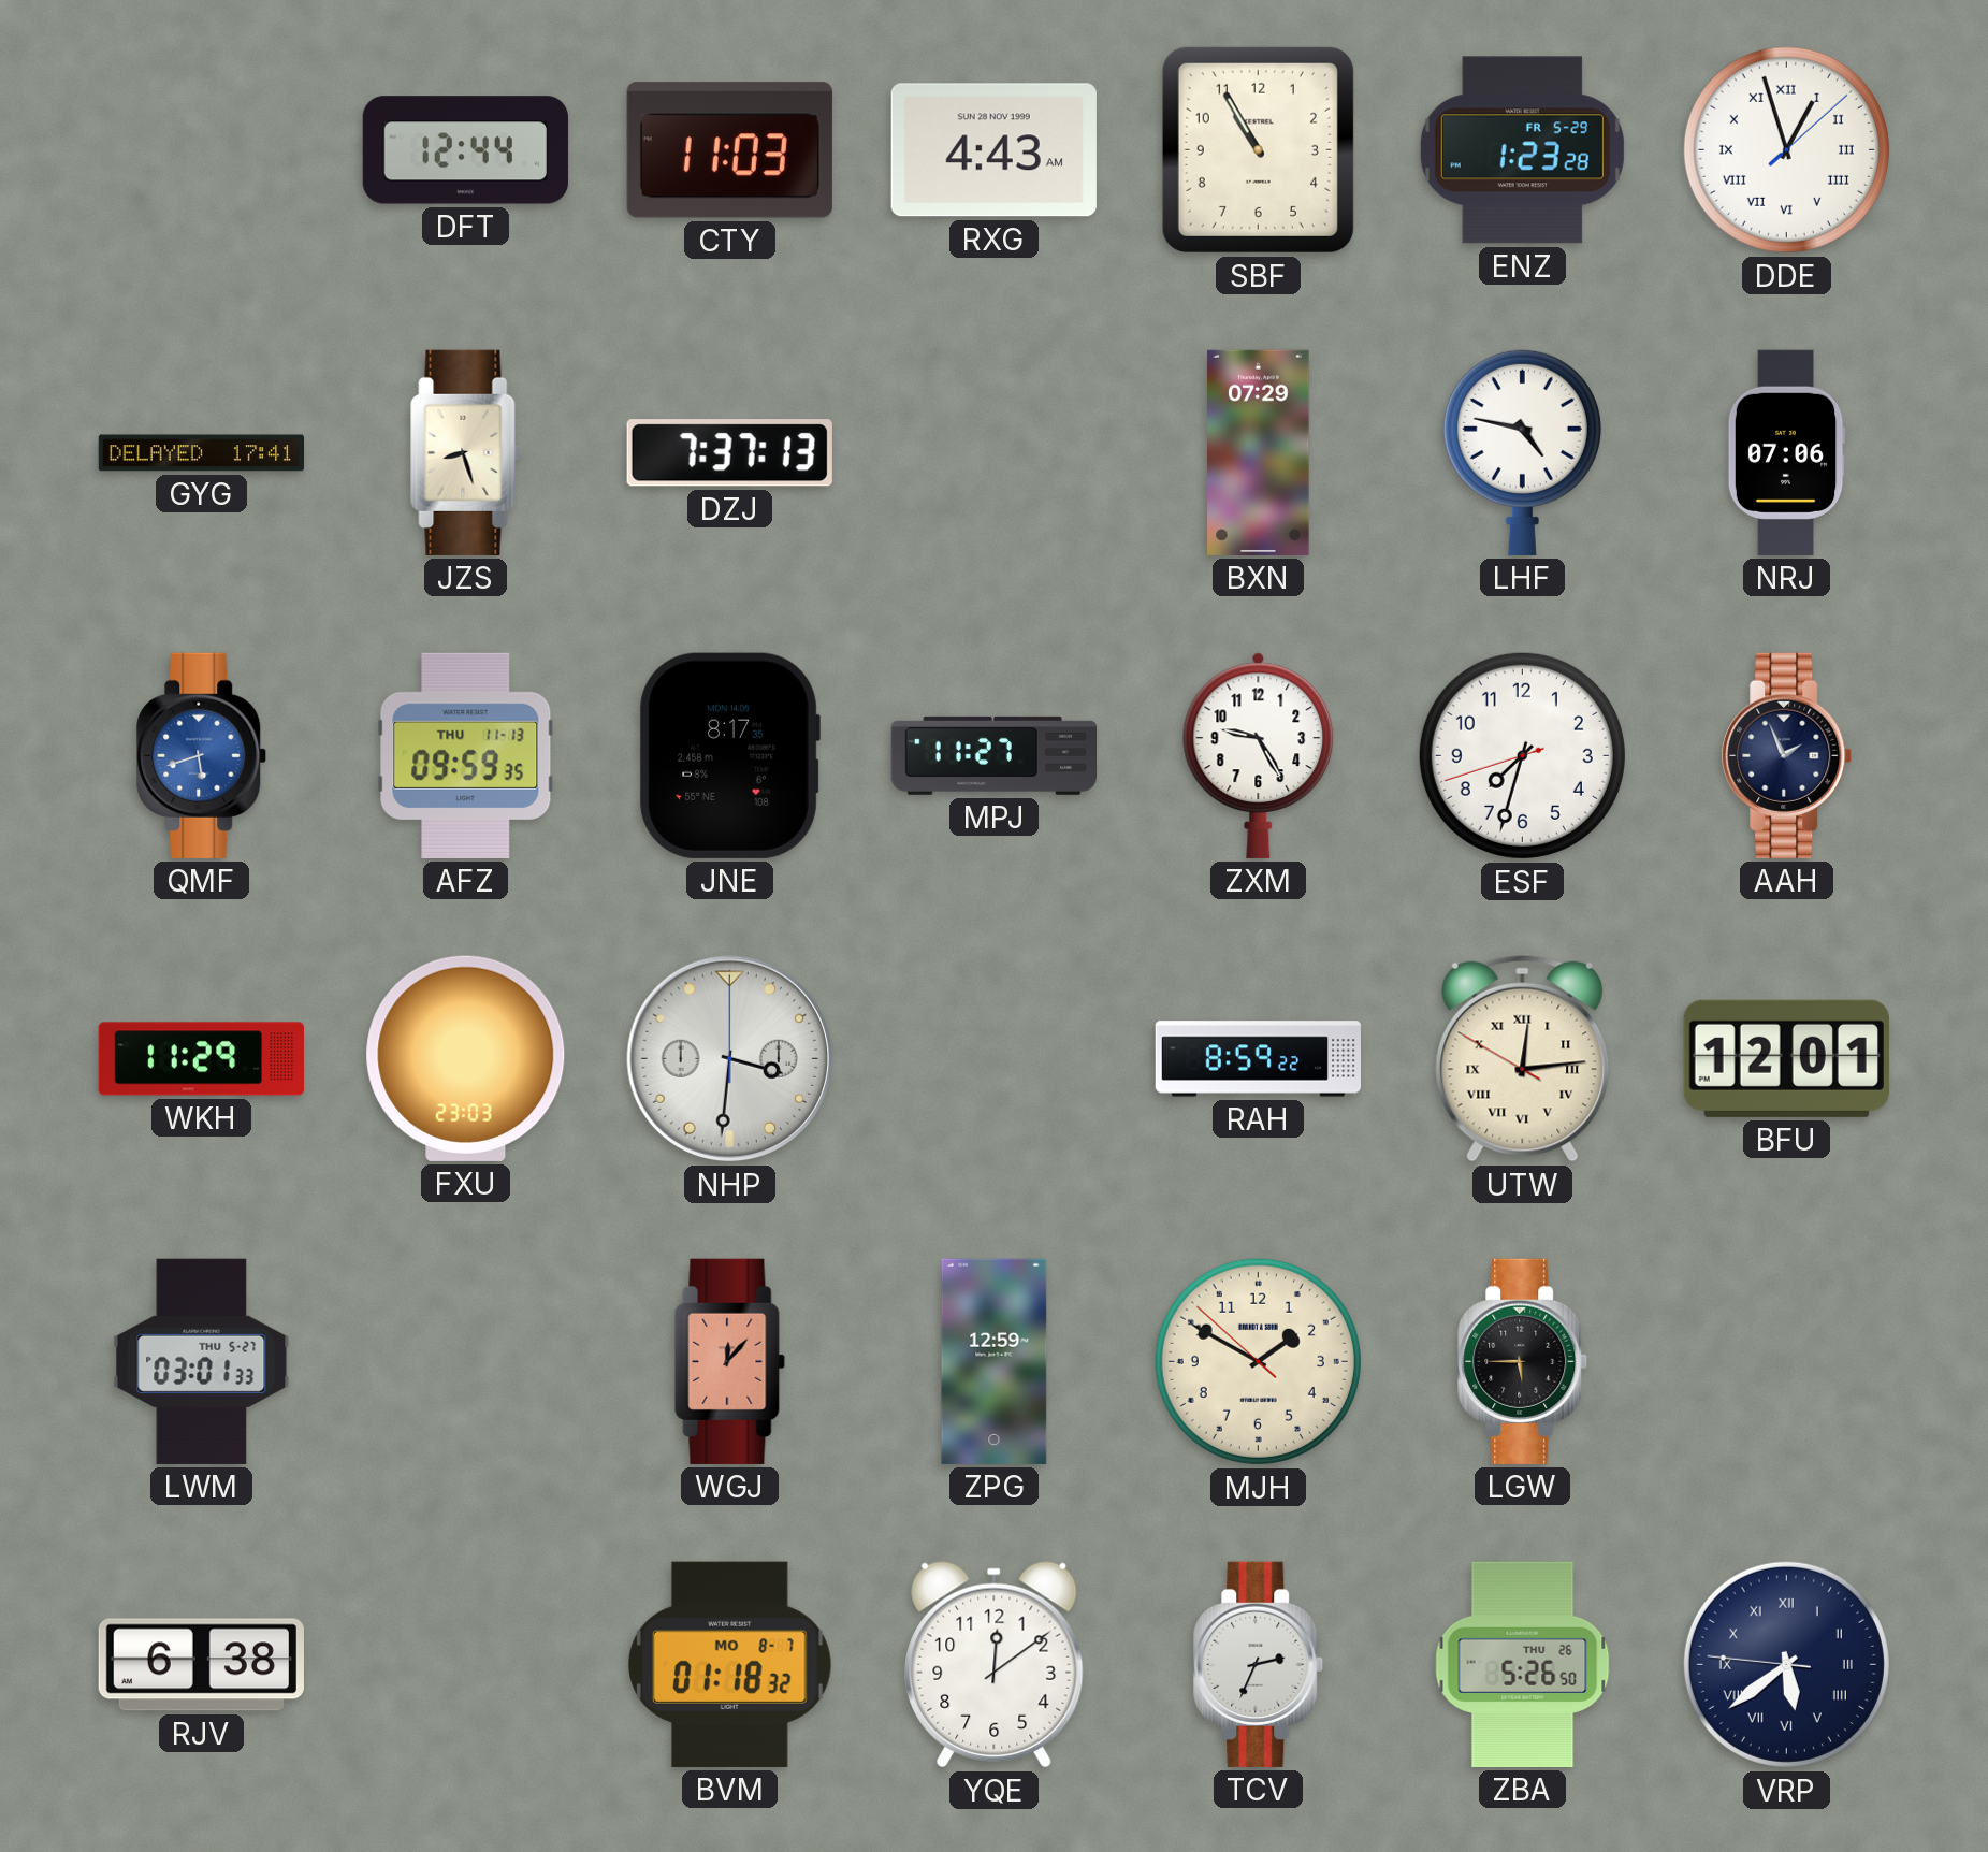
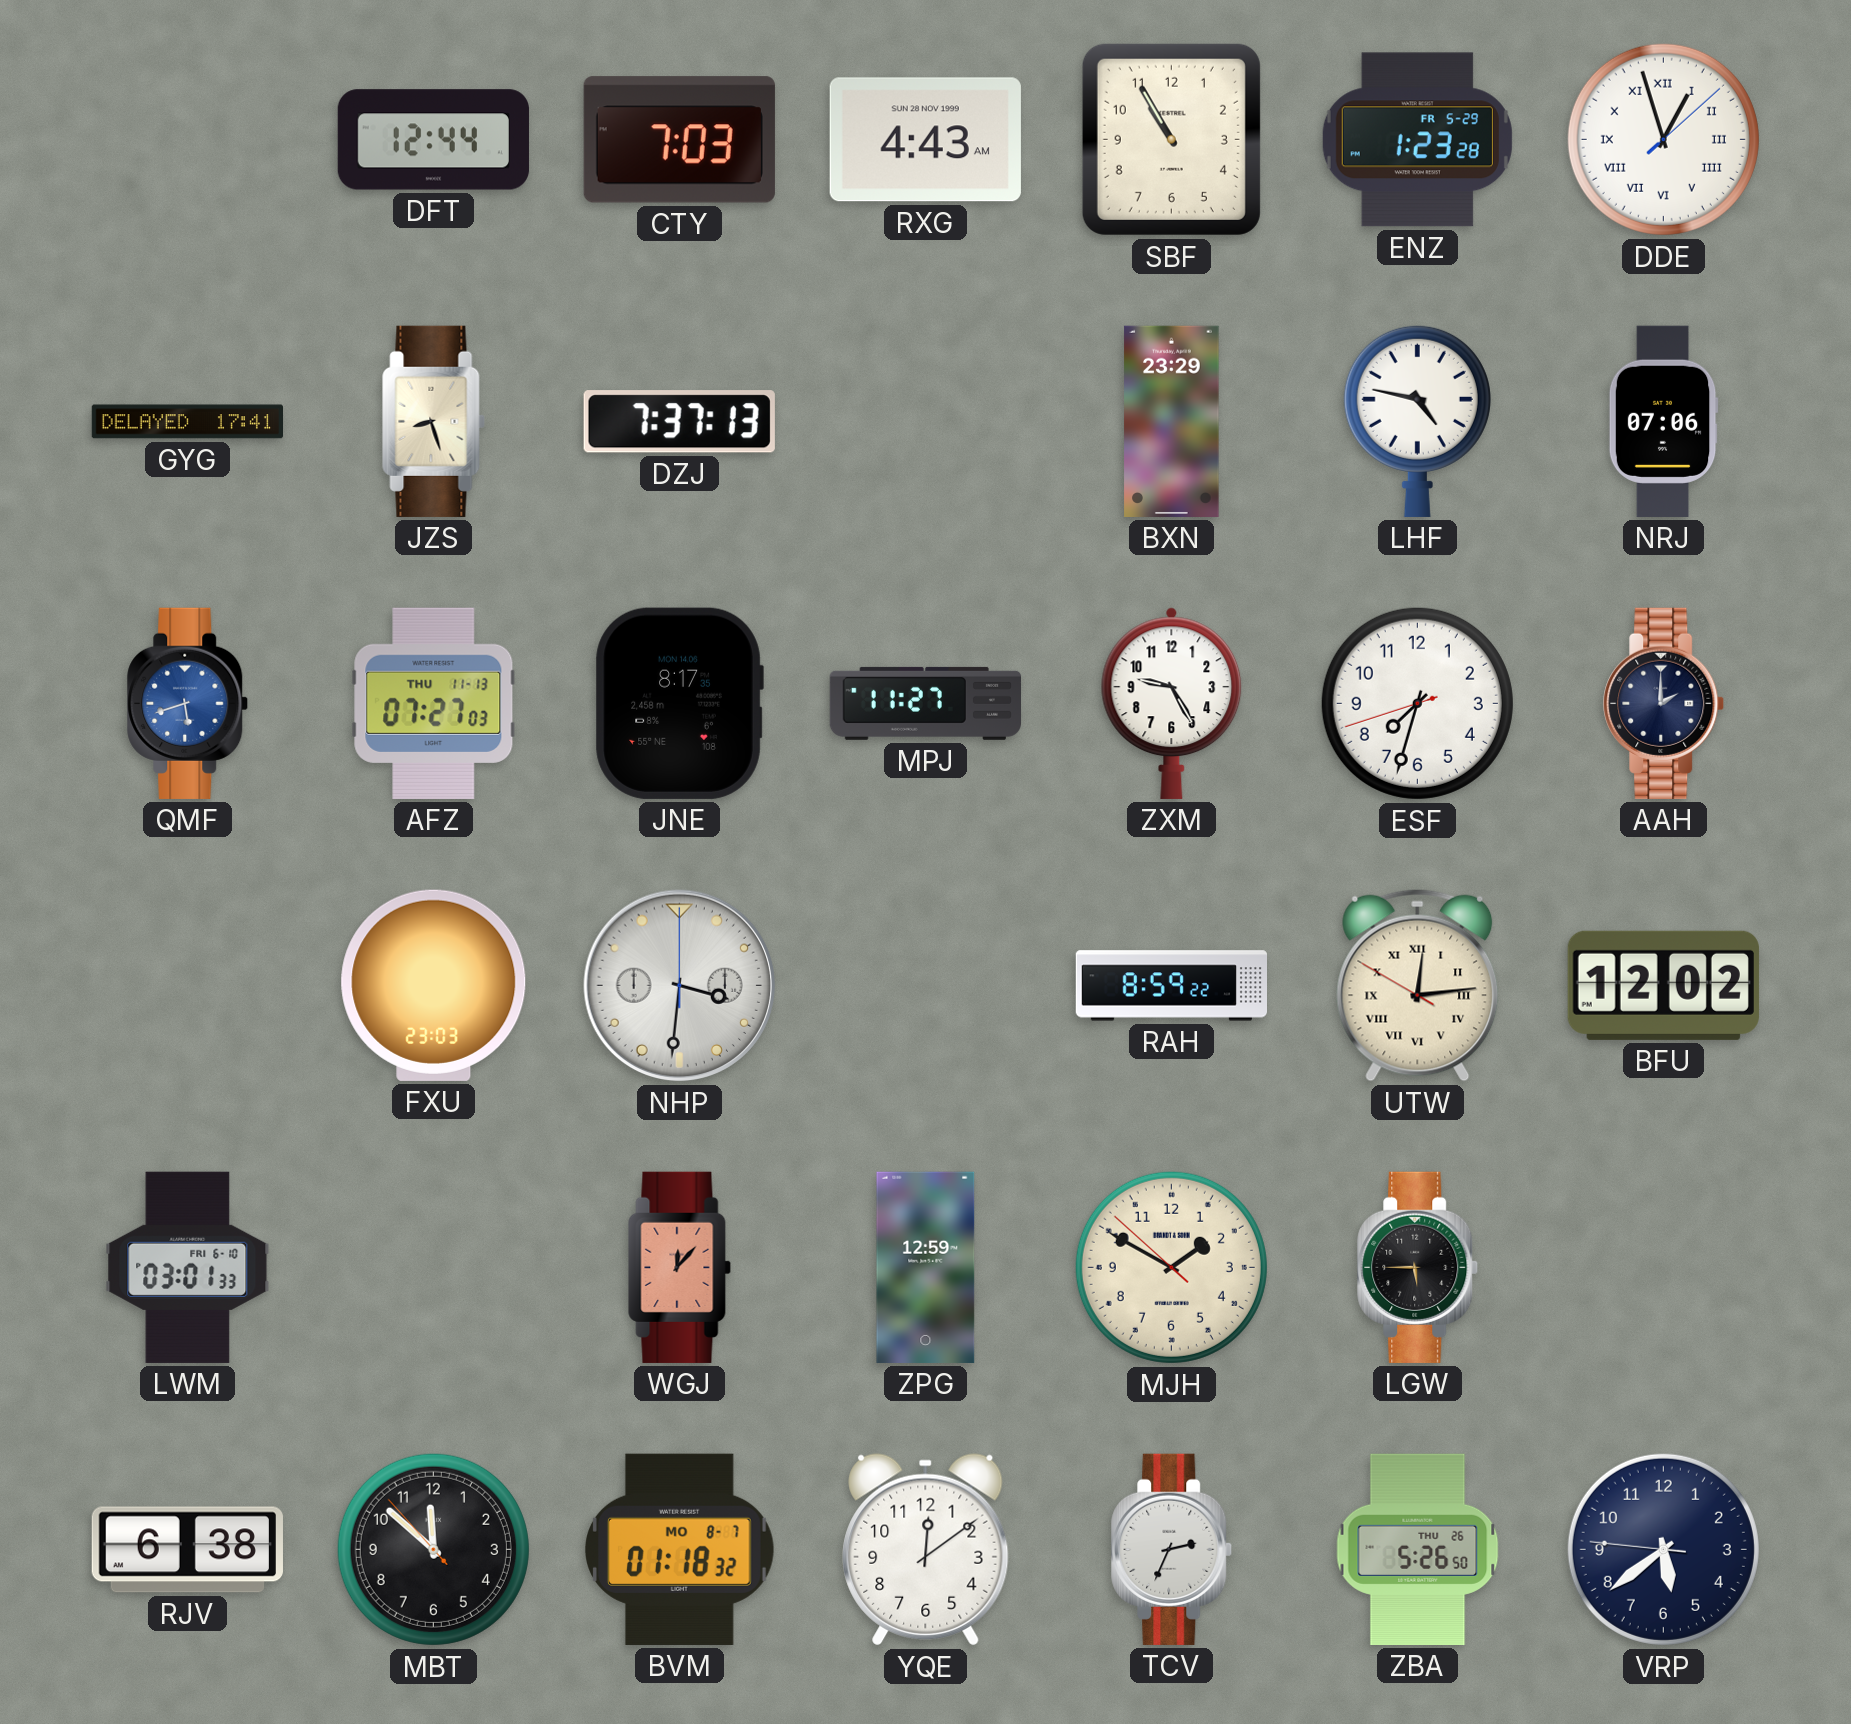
CTY: 11:03 -> 7:03 (679, 140)
BXN: 07:29 -> 23:29 (1172, 421)
AFZ: 09:59 -> 07:27 (434, 703)
AAH: 1:56 -> 2:00 (1664, 703)
WKH: 11:29 -> none (201, 1059)
BFU: 12:01 -> 12:02 (1663, 985)
LWM date: THU 5-27 -> FRI 6-10 (188, 1267)
MBT: none -> 11:51 (433, 1549)
VRP numerals: Roman -> Arabic (1663, 1549)
